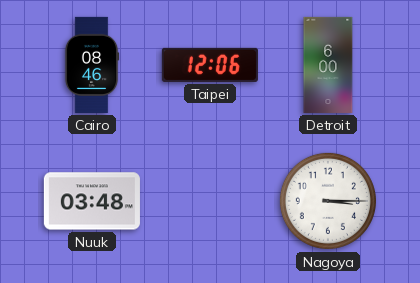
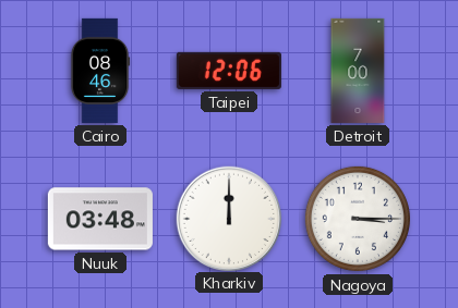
Detroit: 6:00 -> 7:00 (358, 71)
Kharkiv: none -> 12:00 (228, 218)
